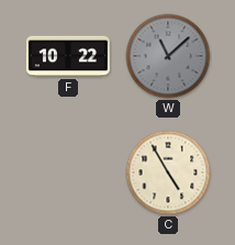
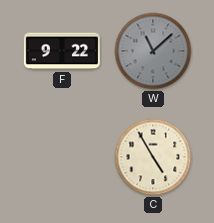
F: 10:22 -> 9:22 (62, 51)
